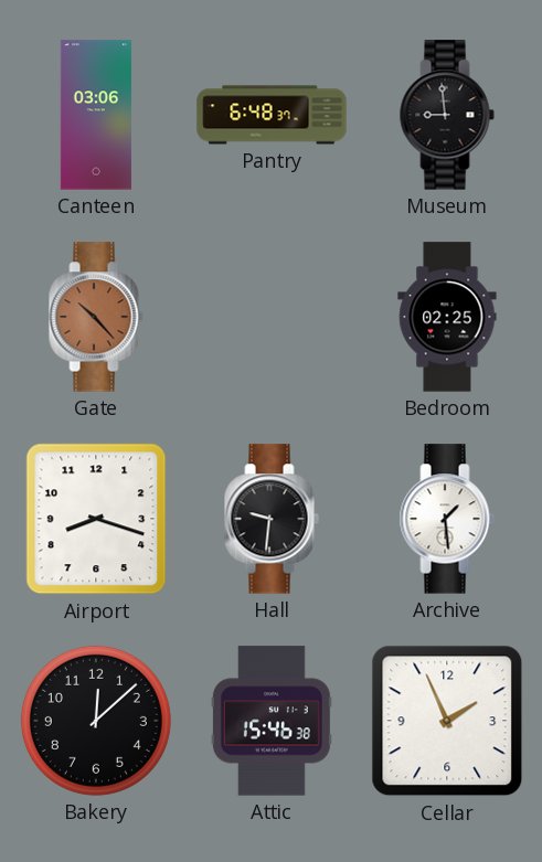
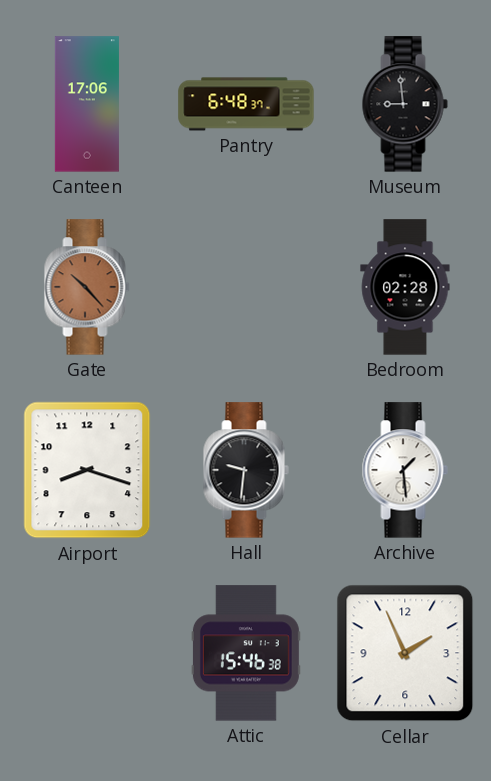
Canteen: 03:06 -> 17:06 (87, 104)
Bedroom: 02:25 -> 02:28 (405, 287)
Bakery: 12:08 -> none (96, 721)
